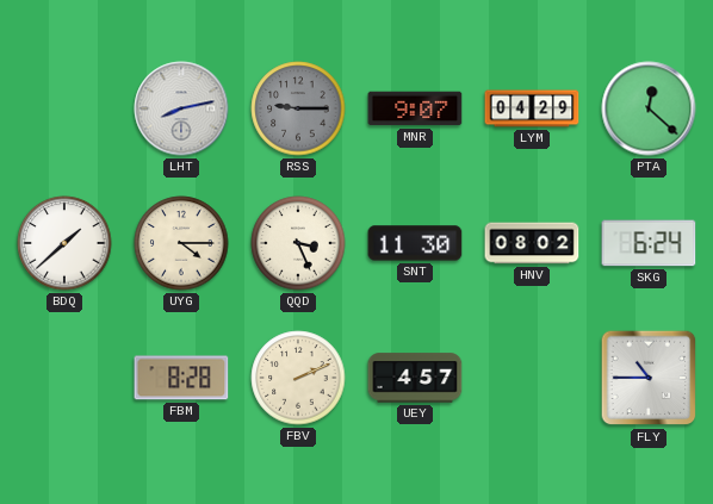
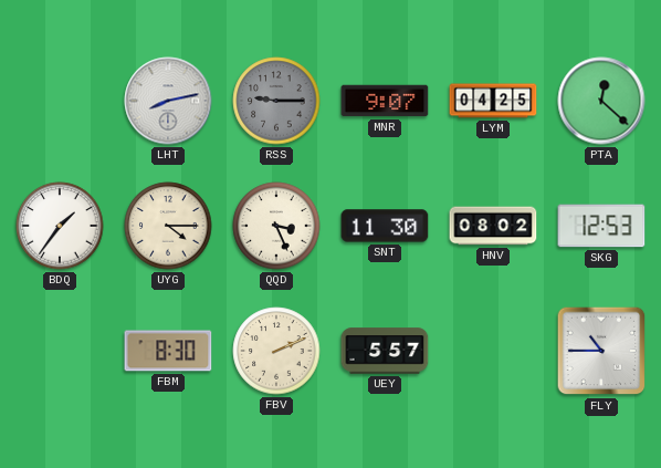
LYM: 04:29 -> 04:25 (493, 101)
BDQ: 1:38 -> 1:36 (60, 226)
SKG: 6:24 -> 12:53 (601, 226)
FBM: 8:28 -> 8:30 (168, 351)
UEY: 4:57 -> 5:57 (385, 351)
